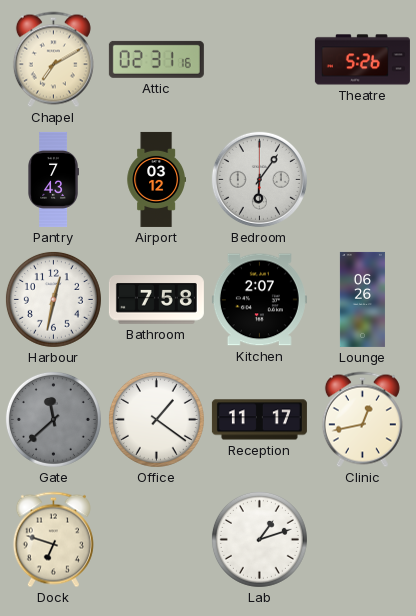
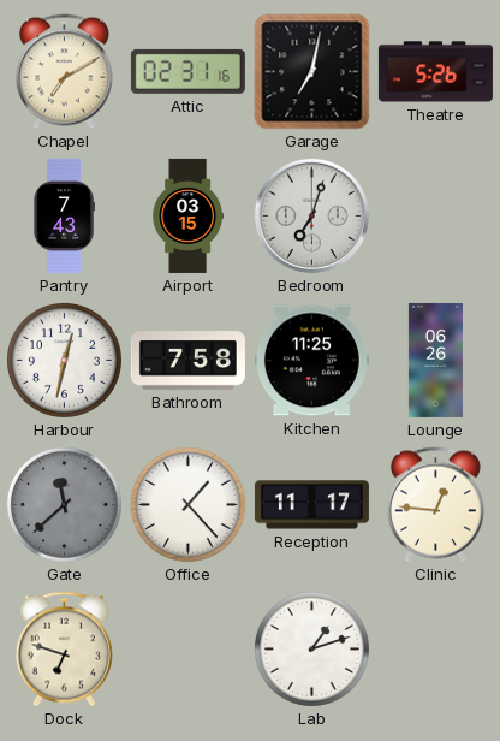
Garage: none -> 7:02 (312, 72)
Airport: 03:12 -> 03:15 (187, 215)
Bedroom: 6:06 -> 7:03 (311, 215)
Kitchen: 2:07 -> 11:25 (311, 361)
Office: 1:21 -> 1:23 (187, 504)
Clinic: 12:43 -> 12:46 (435, 505)
